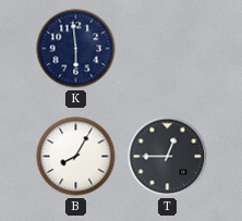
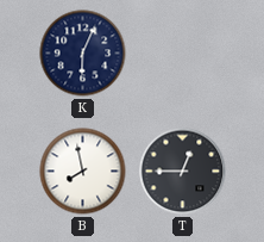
K: 5:59 -> 6:04 (83, 54)
B: 8:05 -> 7:58 (83, 172)
